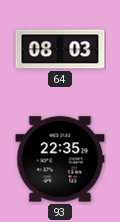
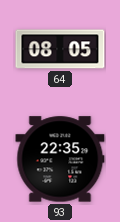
64: 08:03 -> 08:05 (60, 49)
